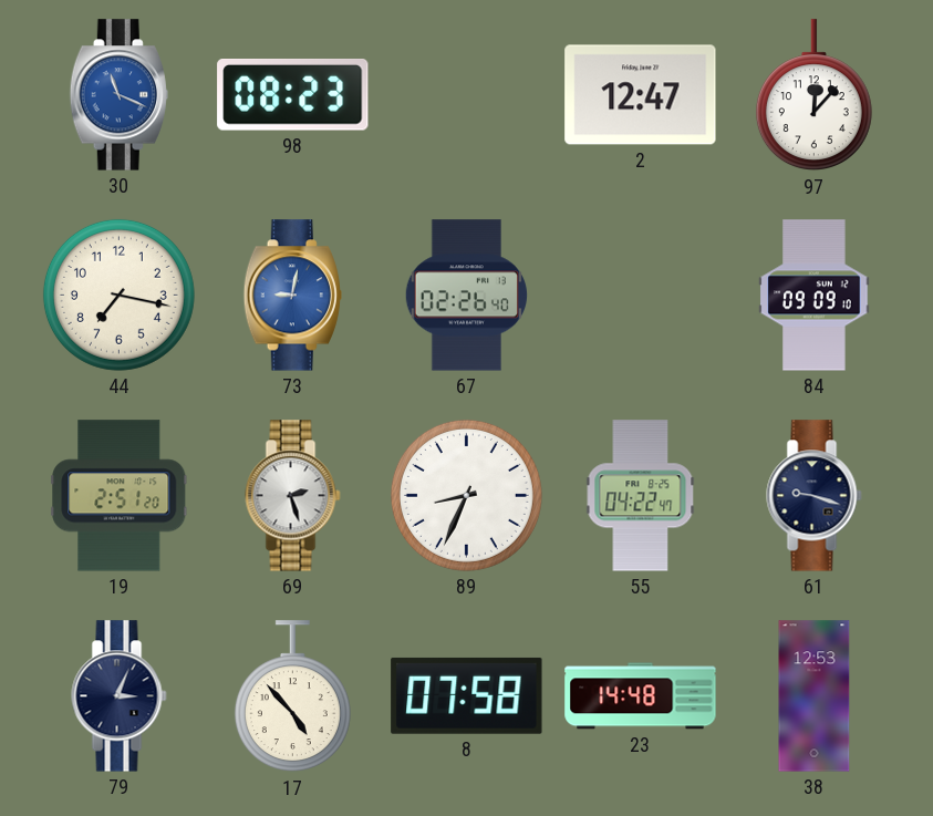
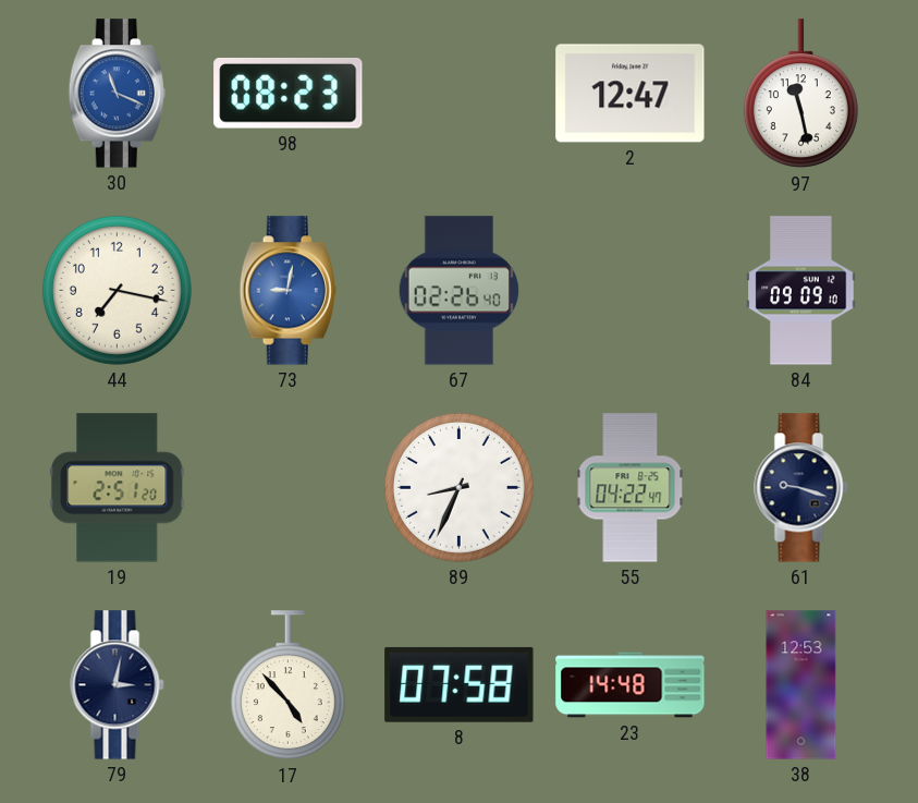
97: 12:07 -> 11:28 (800, 94)
69: 2:27 -> none (293, 496)
79: 3:04 -> 3:02 (118, 685)
